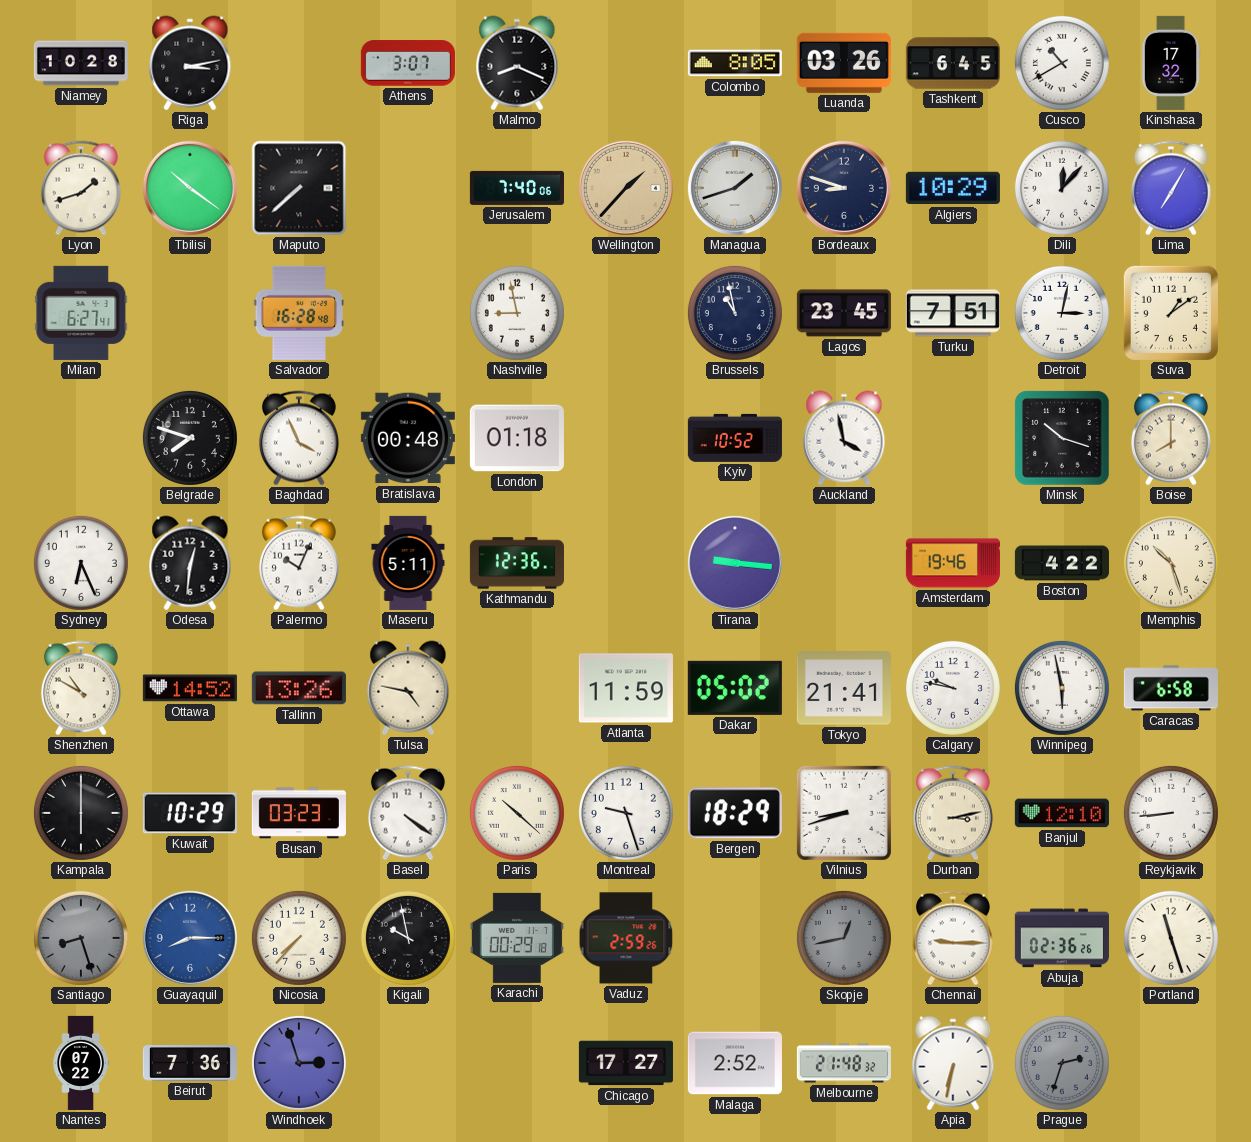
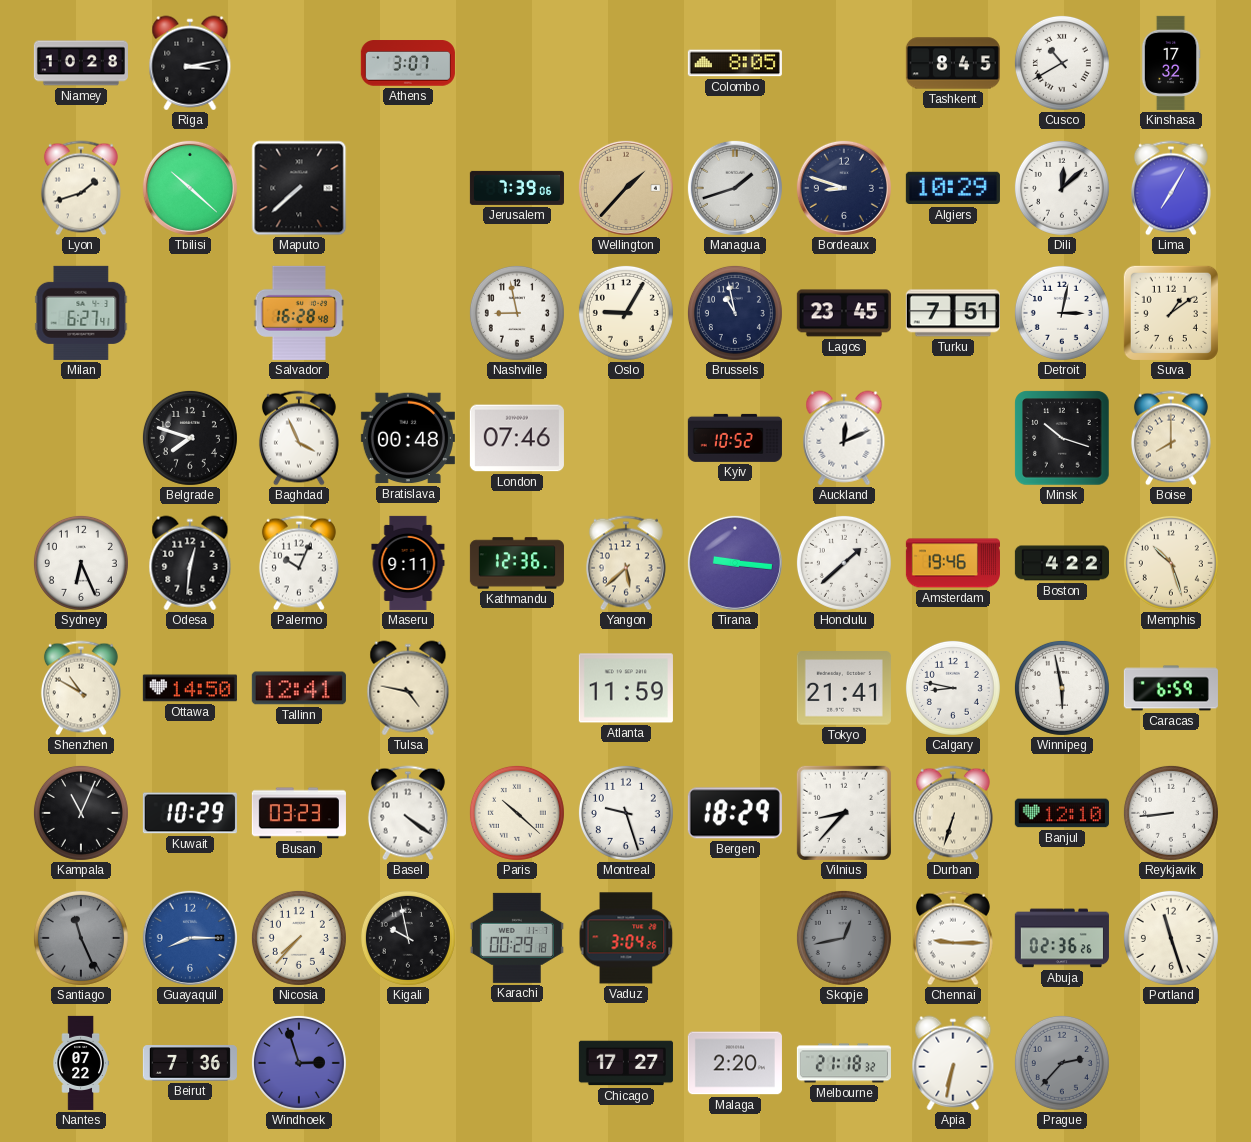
Malmo: 8:19 -> none (517, 63)
Luanda: 03:26 -> none (844, 63)
Tashkent: 6:45 -> 8:45 (953, 63)
Tbilisi: 10:21 -> 10:22 (190, 188)
Jerusalem: 7:40 -> 7:39 (517, 188)
Dili: 12:07 -> 12:08 (1062, 188)
Oslo: none -> 9:05 (626, 313)
London: 01:18 -> 07:46 (517, 438)
Auckland: 3:58 -> 12:11 (844, 438)
Maseru: 5:11 -> 9:11 (408, 563)
Yangon: none -> 5:38 (626, 563)
Honolulu: none -> 1:38 (844, 563)
Ottawa: 14:52 -> 14:50 (190, 688)
Tallinn: 13:26 -> 12:41 (299, 688)
Dakar: 05:02 -> none (735, 688)
Calgary: 9:47 -> 8:47 (953, 688)
Caracas: 6:58 -> 6:59 (1171, 688)
Kampala: 6:00 -> 11:04 (81, 813)
Vilnius: 8:42 -> 8:37 (844, 813)
Durban: 3:13 -> 6:33 (953, 813)
Santiago: 8:27 -> 11:26 (81, 938)
Vaduz: 2:59 -> 3:04 (626, 938)
Malaga: 2:52 -> 2:20 (735, 1063)
Melbourne: 21:48 -> 21:18 (844, 1063)
Prague: 2:33 -> 2:37 (1062, 1063)
